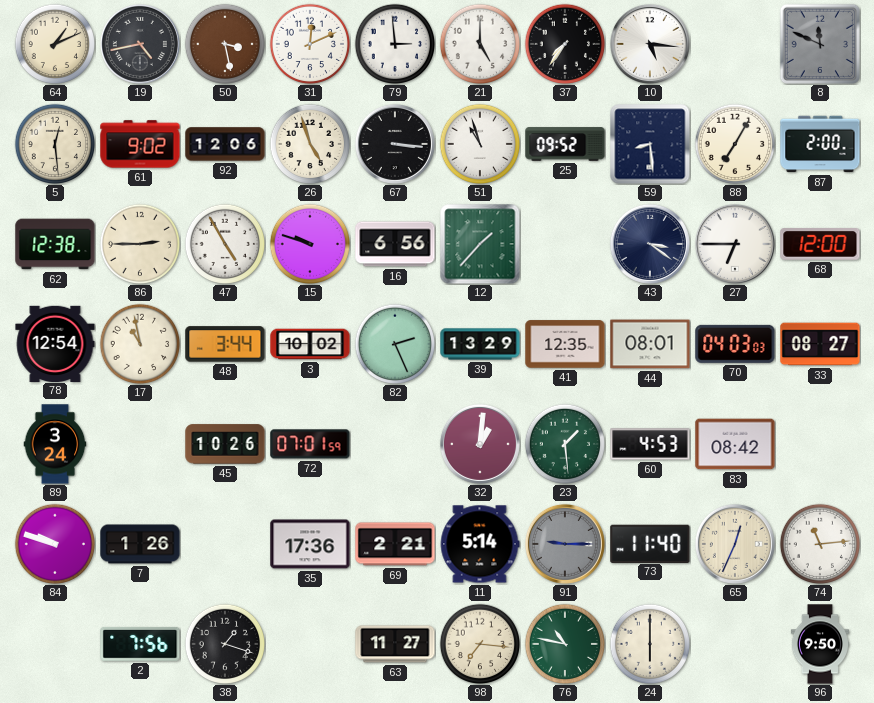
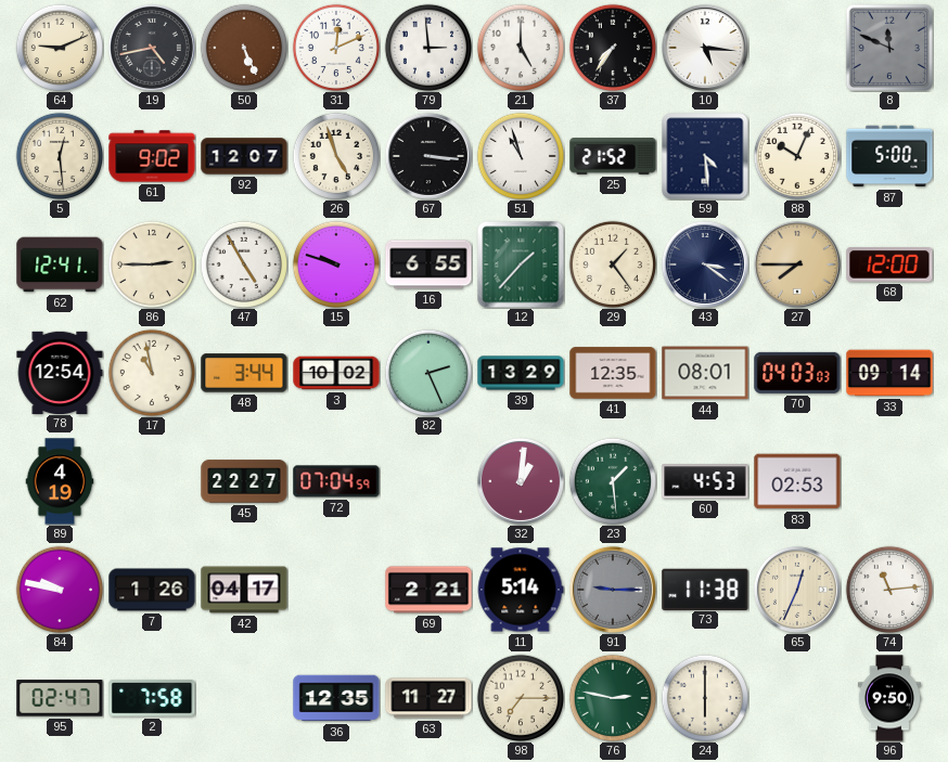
64: 1:11 -> 9:11 (59, 47)
50: 3:28 -> 5:26 (243, 47)
92: 12:06 -> 12:07 (244, 156)
25: 09:52 -> 21:52 (613, 156)
59: 8:29 -> 4:29 (705, 156)
88: 7:05 -> 10:04 (796, 155)
87: 2:00 -> 5:00 (889, 156)
62: 12:38 -> 12:41 (60, 264)
16: 6:56 -> 6:55 (428, 264)
29: none -> 1:24 (612, 263)
27: 6:45 -> 7:45 (797, 264)
27 dial: white -> champagne (797, 264)
33: 08:27 -> 09:14 (889, 373)
89: 3:24 -> 4:19 (60, 481)
45: 10:26 -> 22:27 (244, 481)
72: 07:01 -> 07:04 (336, 481)
83: 08:42 -> 02:53 (797, 481)
84: 9:48 -> 9:47 (59, 589)
42: none -> 04:17 (244, 590)
35: 17:36 -> none (310, 544)
73: 11:40 -> 11:38 (705, 589)
95: none -> 02:47 (60, 698)
2: 7:56 -> 7:58 (152, 699)
38: 1:18 -> none (224, 643)
36: none -> 12:35 (336, 698)
98: 7:16 -> 7:15 (520, 697)
76: 10:47 -> 2:47 (612, 697)
